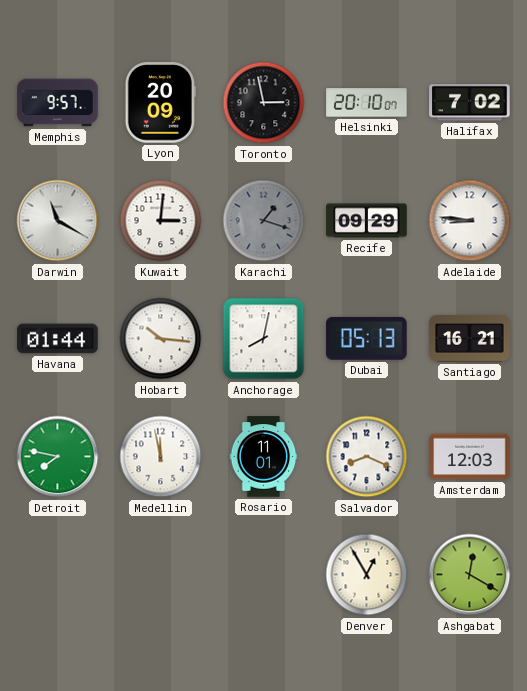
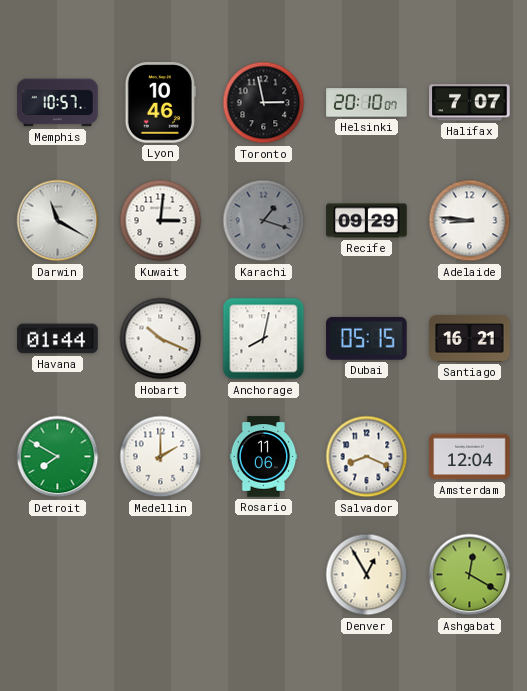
Memphis: 9:57 -> 10:57 (58, 103)
Lyon: 20:09 -> 10:46 (160, 103)
Halifax: 7:02 -> 7:07 (470, 103)
Hobart: 10:16 -> 10:19 (161, 339)
Dubai: 05:13 -> 05:15 (367, 338)
Detroit: 7:47 -> 7:50 (58, 457)
Medellin: 11:58 -> 2:00 (161, 457)
Rosario: 11:01 -> 11:06 (264, 457)
Amsterdam: 12:03 -> 12:04 (470, 457)
